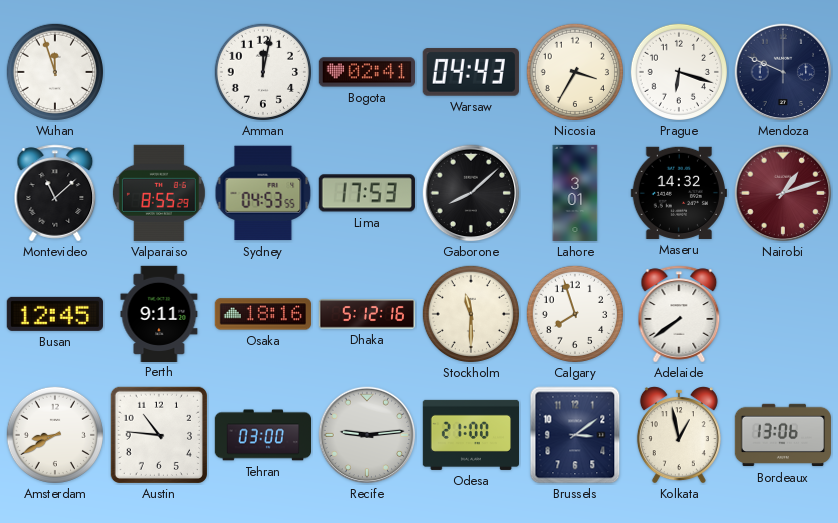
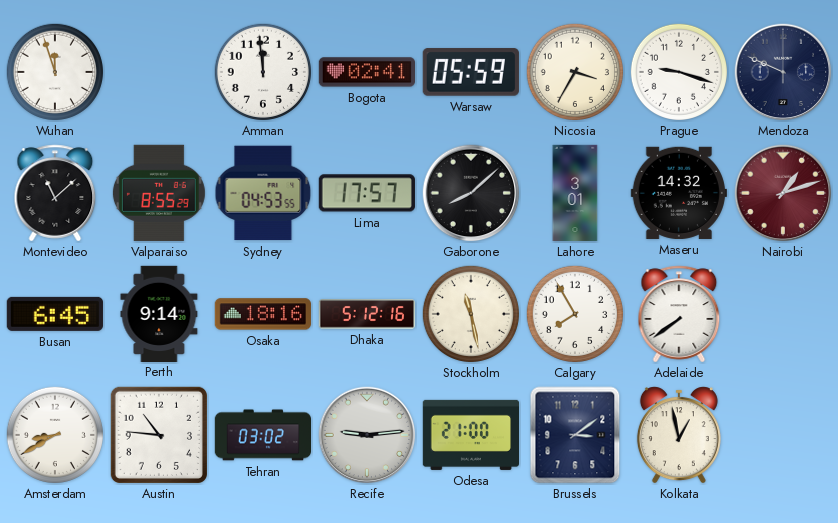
Amman: 12:02 -> 11:59 (262, 71)
Warsaw: 04:43 -> 05:59 (471, 72)
Prague: 6:18 -> 9:18 (678, 71)
Lima: 17:53 -> 17:57 (367, 193)
Busan: 12:45 -> 6:45 (55, 314)
Perth: 9:11 -> 9:14 (159, 313)
Stockholm: 11:30 -> 11:28 (470, 313)
Calgary: 7:57 -> 7:55 (574, 313)
Tehran: 03:00 -> 03:02 (262, 435)
Bordeaux: 13:06 -> none (782, 435)
